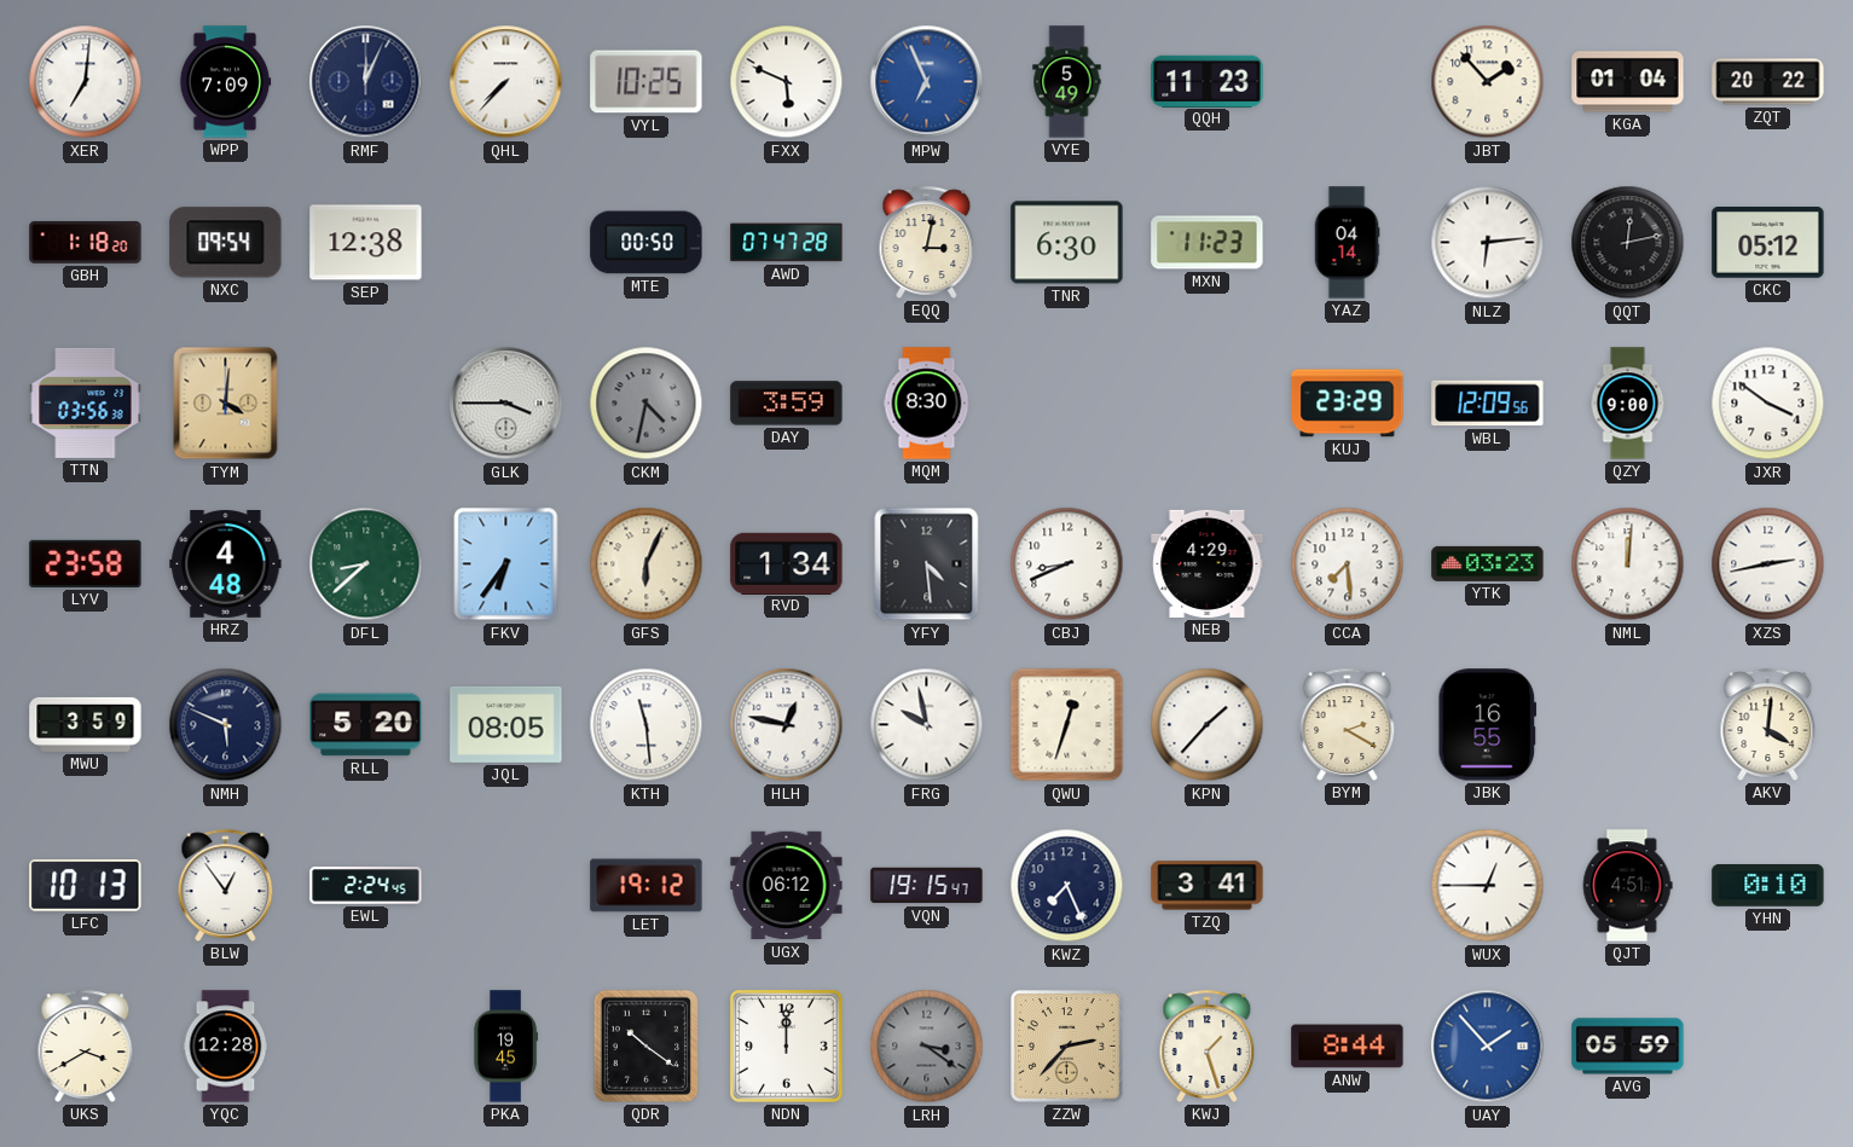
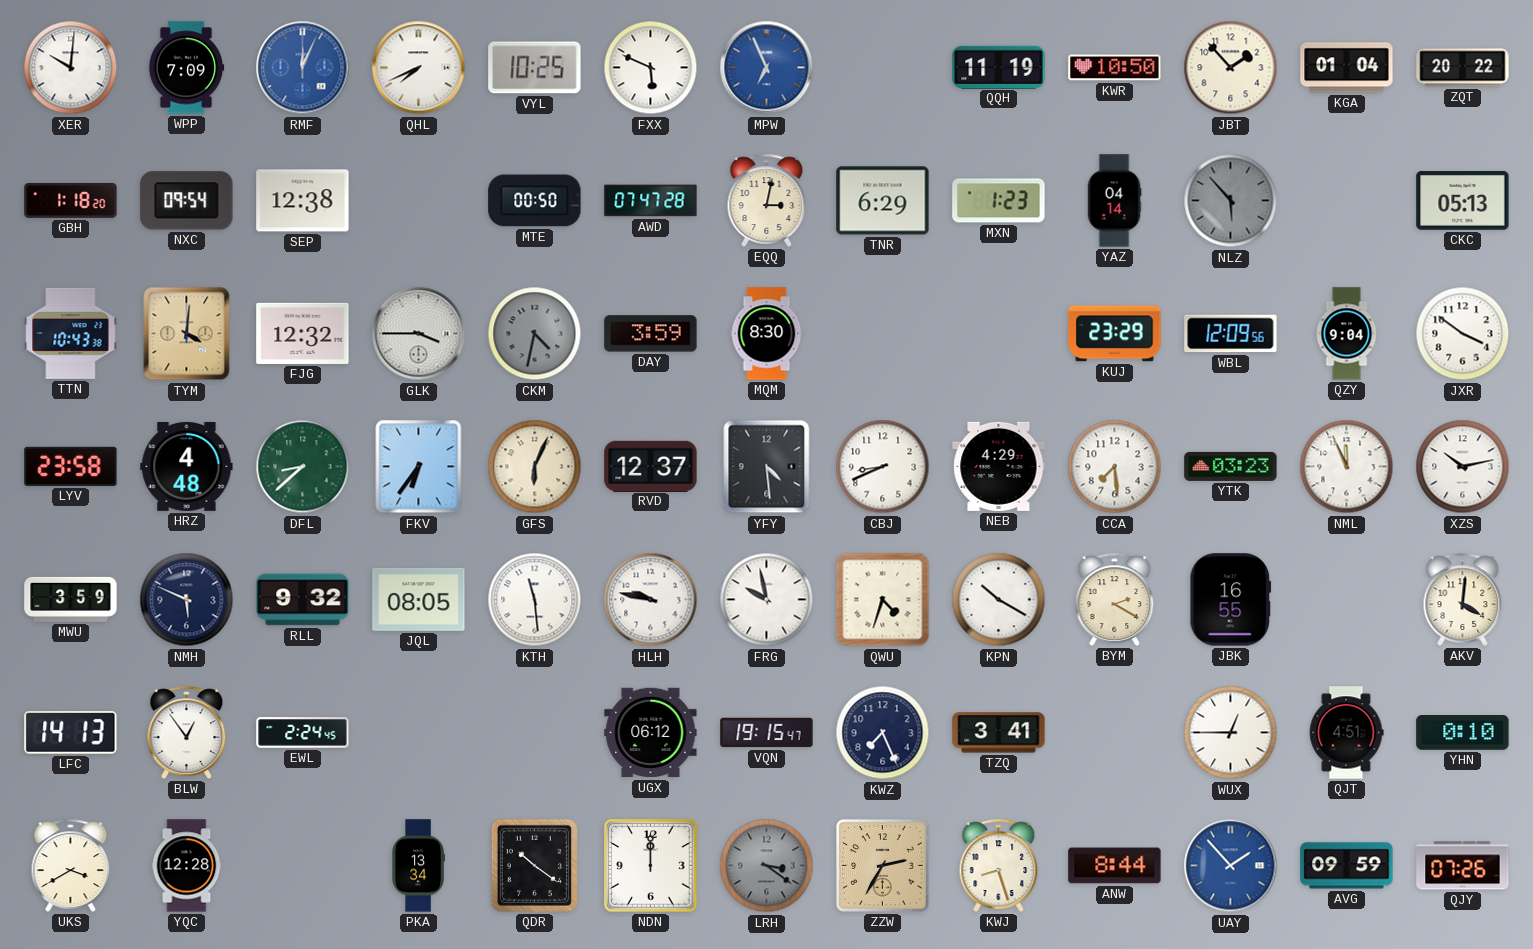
XER: 7:01 -> 10:01 (71, 68)
RMF dial: navy -> blue (303, 68)
QHL: 7:37 -> 7:41 (419, 68)
VYE: 5:49 -> none (1067, 82)
QQH: 11:23 -> 11:19 (999, 67)
KWR: none -> 10:50 (1115, 68)
TNR: 6:30 -> 6:29 (883, 201)
MXN: 11:23 -> 1:23 (999, 201)
NLZ: 6:14 -> 5:53 (1231, 201)
NLZ dial: white -> grey (1231, 201)
QQT: 12:13 -> none (1628, 243)
CKC: 05:12 -> 05:13 (1463, 201)
TTN: 03:56 -> 10:43 (71, 333)
FJG: none -> 12:32 (303, 333)
QZY: 9:00 -> 9:04 (1347, 334)
RVD: 1:34 -> 12:37 (651, 466)
NML: 12:01 -> 11:56 (1347, 467)
XZS: 2:43 -> 10:13 (1463, 467)
RLL: 5:20 -> 9:32 (303, 600)
HLH: 12:47 -> 9:47 (651, 600)
QWU: 12:33 -> 4:33 (883, 600)
KPN: 1:37 -> 10:20 (999, 600)
LFC: 10:13 -> 14:13 (71, 733)
LET: 19:12 -> none (647, 886)
PKA: 19:45 -> 13:34 (418, 866)
ZZW: 2:37 -> 2:35 (883, 866)
KWJ: 1:27 -> 8:27 (999, 865)
AVG: 05:59 -> 09:59 (1347, 866)
QJY: none -> 07:26 (1463, 866)
